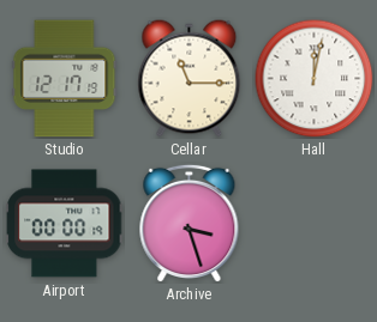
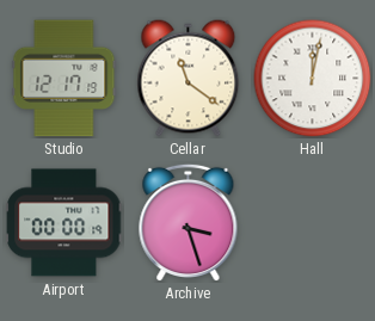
Cellar: 11:15 -> 11:21 (189, 79)
